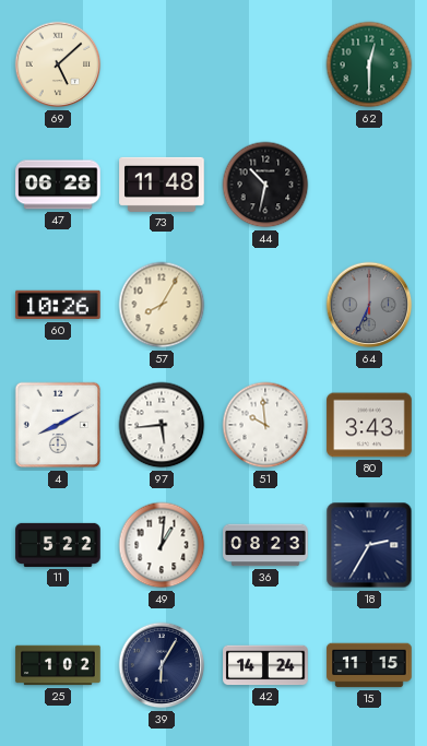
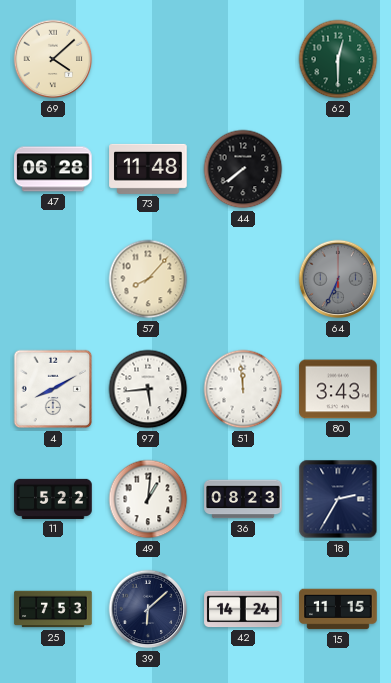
69: 5:08 -> 4:08 (53, 59)
44: 10:32 -> 7:39 (243, 169)
60: 10:26 -> none (58, 305)
57: 8:05 -> 8:07 (148, 279)
51: 9:59 -> 11:59 (243, 389)
25: 1:02 -> 7:53 (53, 609)
39: 6:05 -> 6:08 (148, 609)
